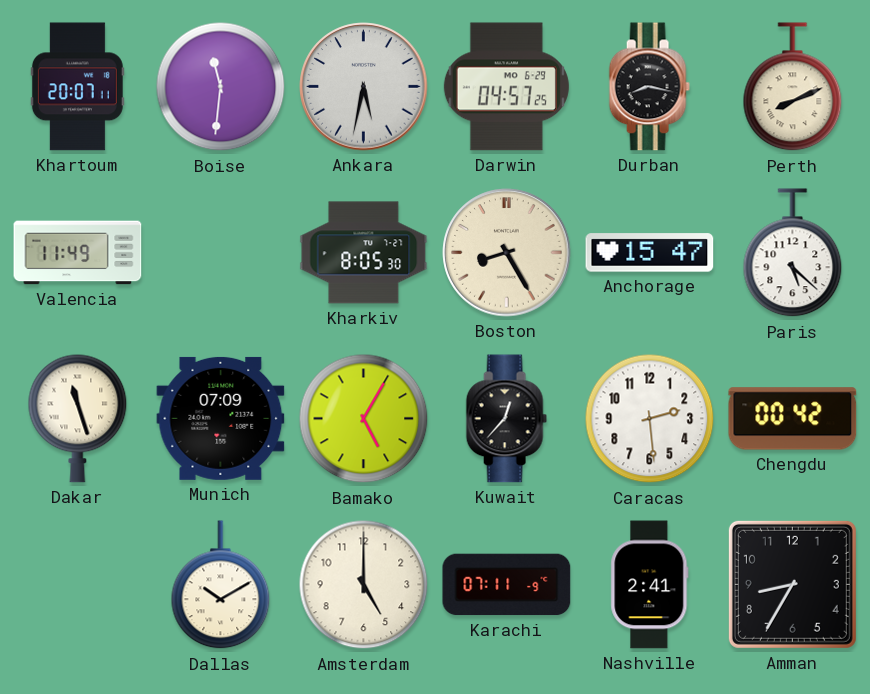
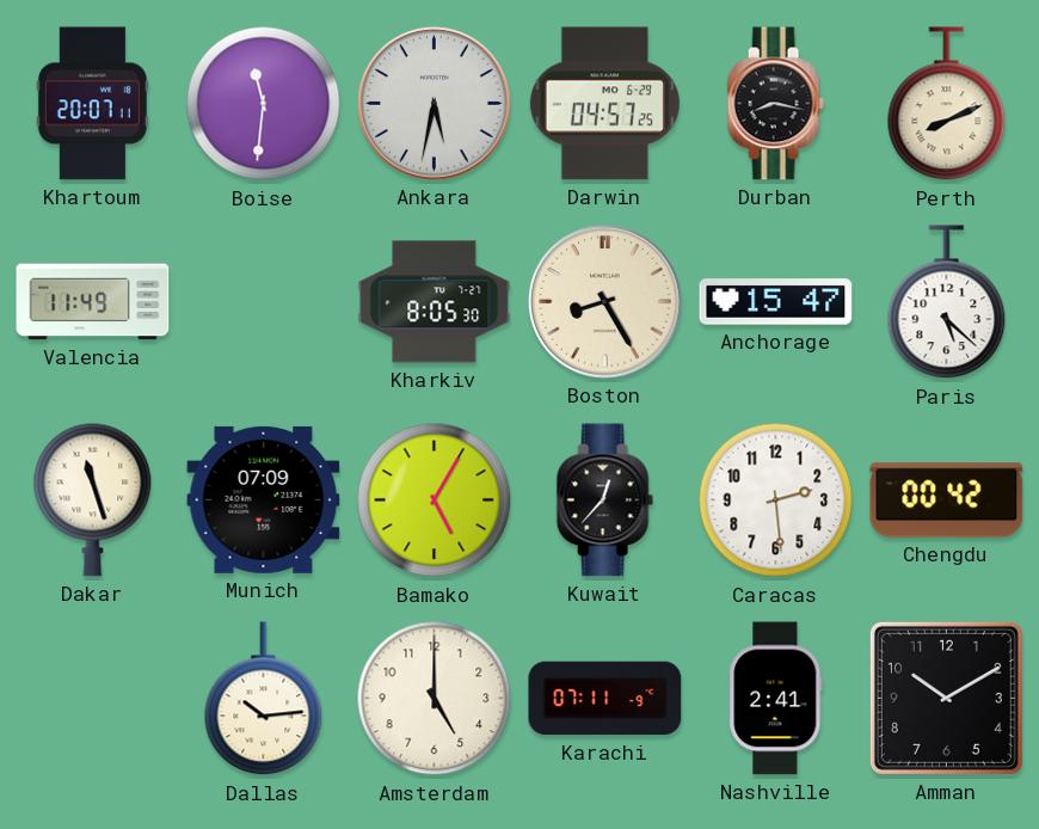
Dallas: 10:10 -> 10:14 (264, 699)
Amman: 8:35 -> 10:10 (946, 698)
